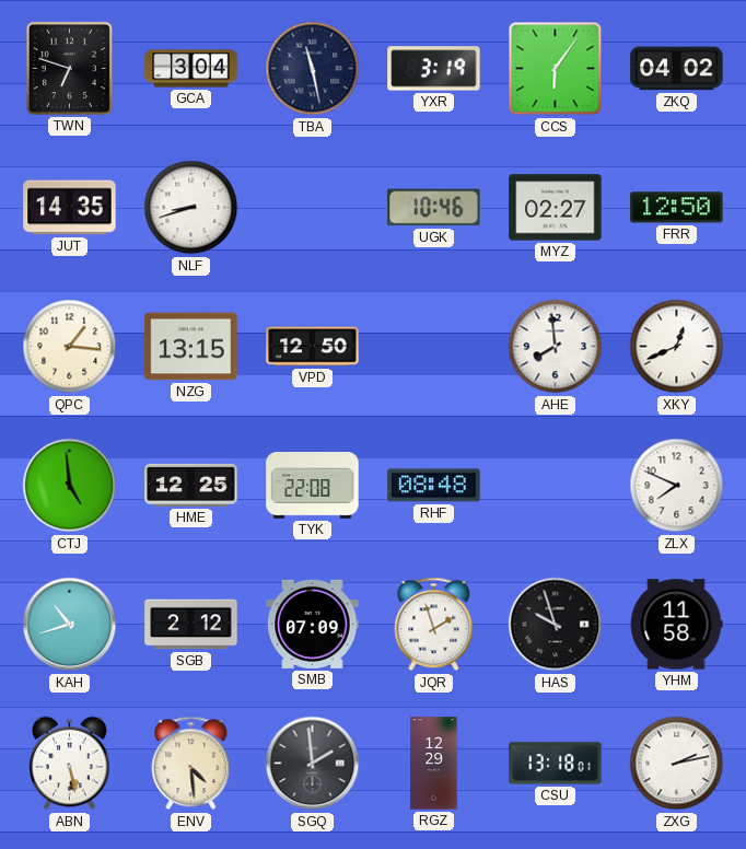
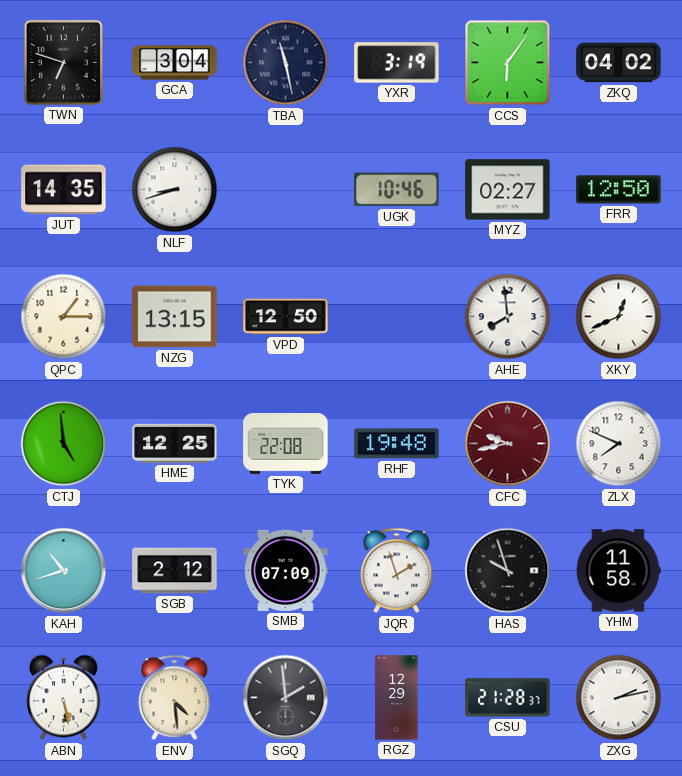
QPC: 1:16 -> 1:15 (64, 317)
RHF: 08:48 -> 19:48 (397, 444)
CFC: none -> 9:43 (508, 444)
CSU: 13:18 -> 21:28 (508, 698)
